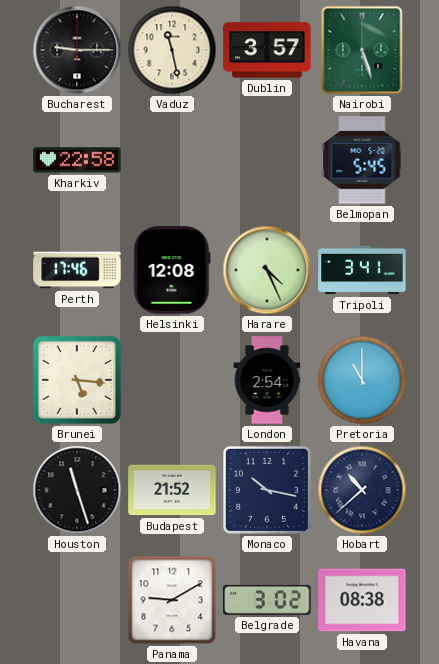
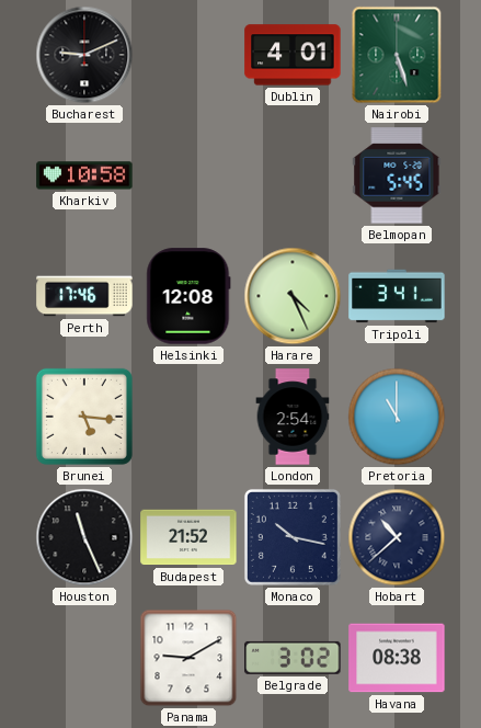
Bucharest: 9:15 -> 9:11 (84, 55)
Vaduz: 11:28 -> none (172, 50)
Dublin: 3:57 -> 4:01 (293, 55)
Kharkiv: 22:58 -> 10:58 (84, 175)
Houston: 11:27 -> 11:26 (84, 537)
